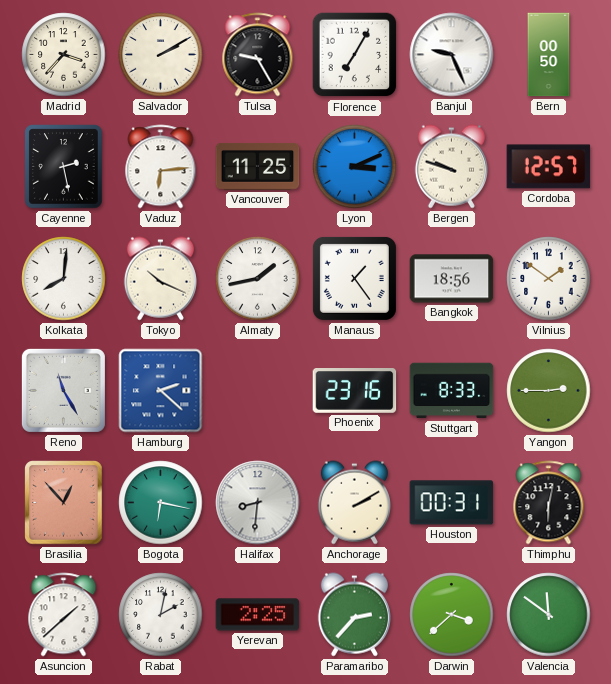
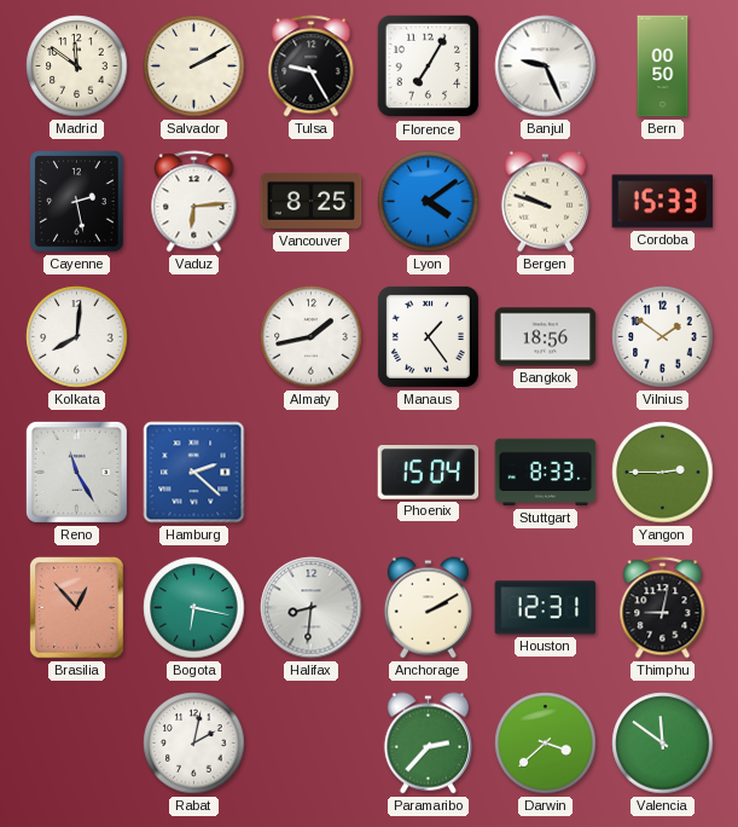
Madrid: 3:37 -> 11:51 (77, 66)
Vancouver: 11:25 -> 8:25 (312, 202)
Lyon: 3:11 -> 4:09 (429, 202)
Cordoba: 12:57 -> 15:33 (663, 202)
Tokyo: 10:19 -> none (160, 279)
Phoenix: 23:16 -> 15:04 (429, 473)
Houston: 00:31 -> 12:31 (546, 608)
Thimphu: 6:02 -> 9:02 (663, 608)
Asuncion: 1:38 -> none (64, 615)
Yerevan: 2:25 -> none (258, 615)
